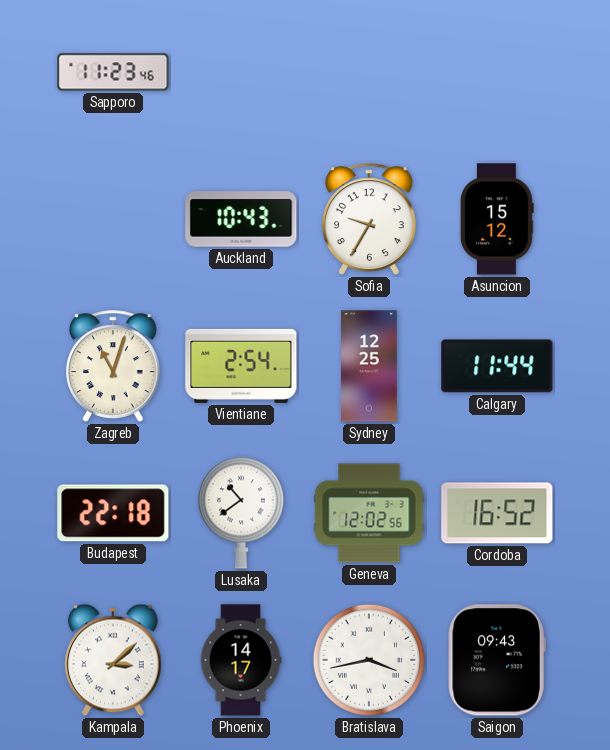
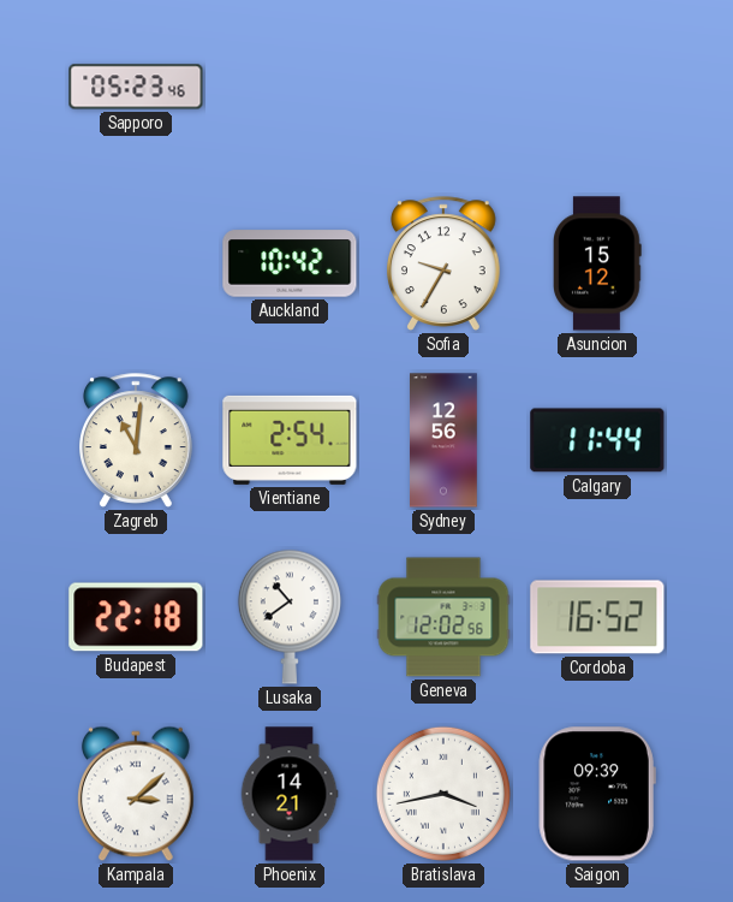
Sapporo: 11:23 -> 05:23 (136, 87)
Auckland: 10:43 -> 10:42 (290, 263)
Zagreb: 11:03 -> 11:01 (137, 440)
Sydney: 12:25 -> 12:56 (443, 440)
Phoenix: 14:17 -> 14:21 (290, 794)
Saigon: 09:43 -> 09:39 (597, 794)
